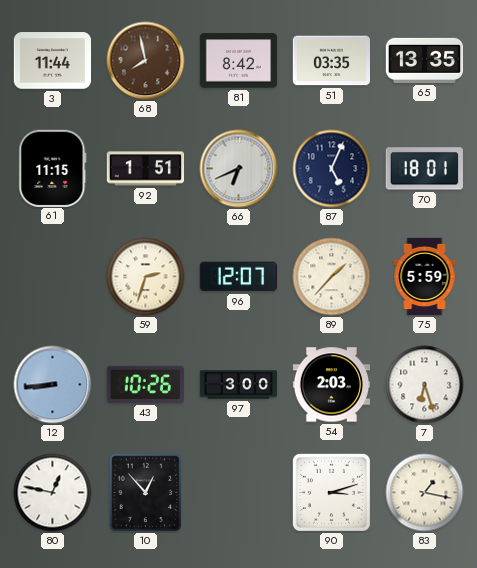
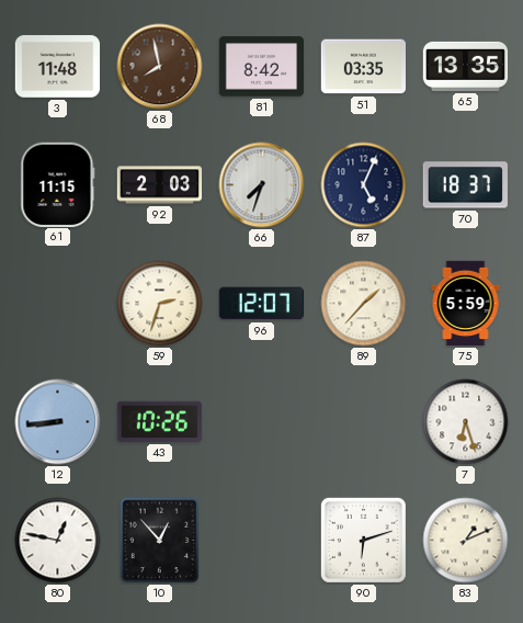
3: 11:44 -> 11:48 (58, 67)
92: 1:51 -> 2:03 (160, 185)
66: 6:41 -> 7:33 (262, 185)
70: 18:01 -> 18:37 (465, 185)
97: 3:00 -> none (239, 385)
54: 2:03 -> none (332, 385)
90: 3:12 -> 6:12 (363, 540)
83: 1:17 -> 1:11 (466, 541)
